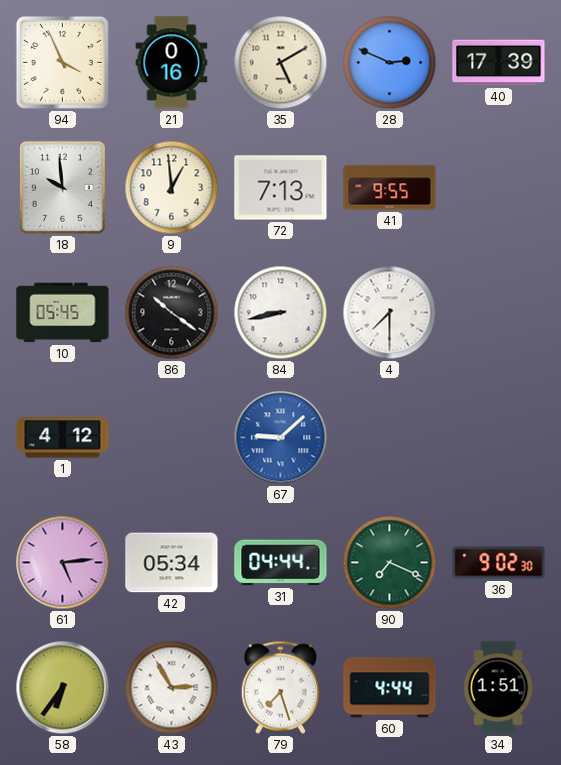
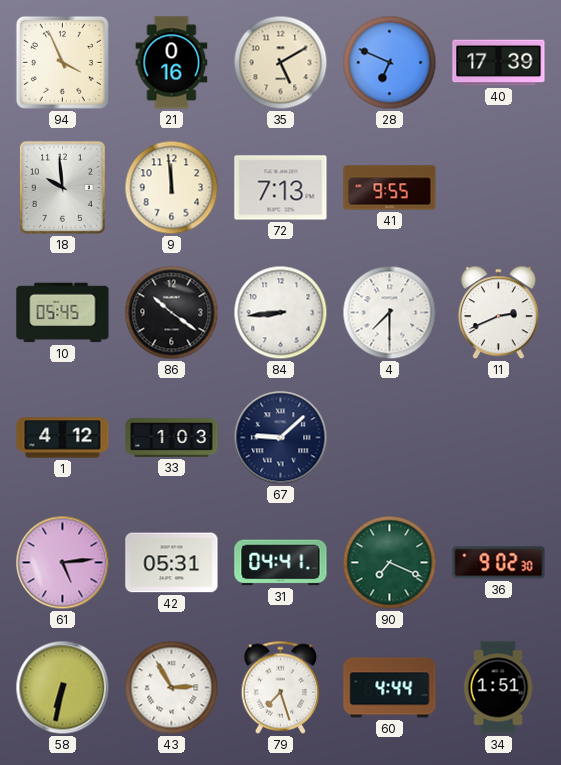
28: 2:49 -> 6:49 (390, 63)
9: 12:59 -> 11:59 (172, 188)
84: 8:43 -> 8:44 (281, 313)
11: none -> 2:41 (498, 313)
33: none -> 1:03 (172, 437)
67 dial: blue -> navy (281, 438)
42: 05:34 -> 05:31 (172, 563)
31: 04:44 -> 04:41 (281, 563)
58: 6:36 -> 6:32 (63, 688)
